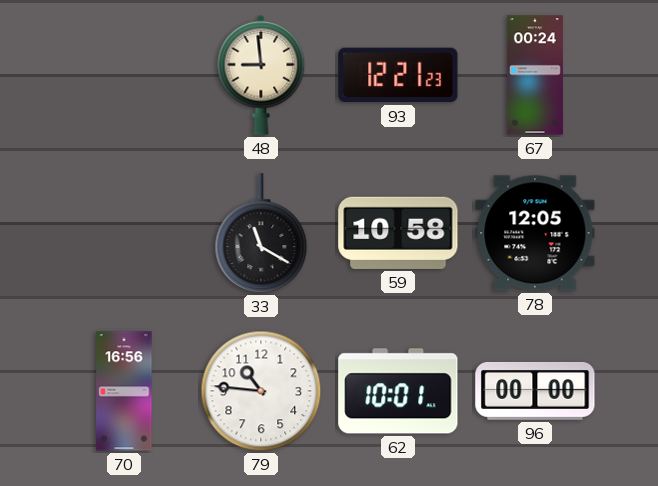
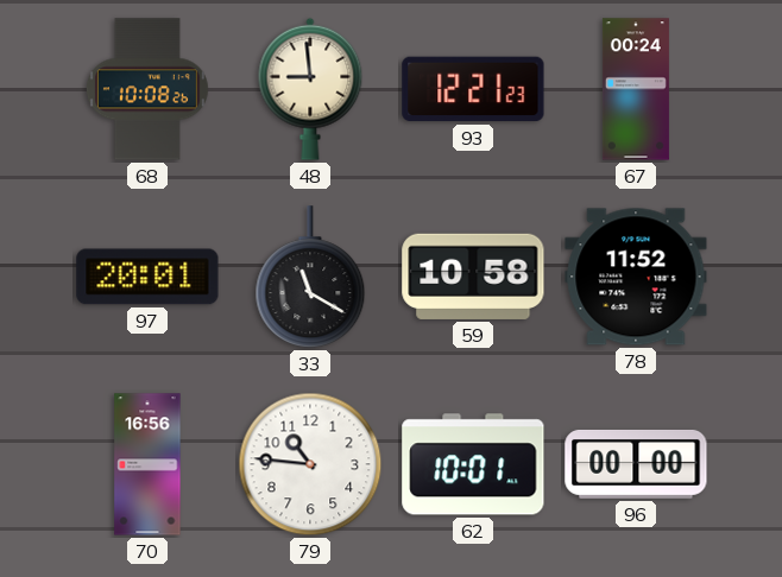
68: none -> 10:08 (147, 89)
97: none -> 20:01 (147, 277)
78: 12:05 -> 11:52 (636, 277)
